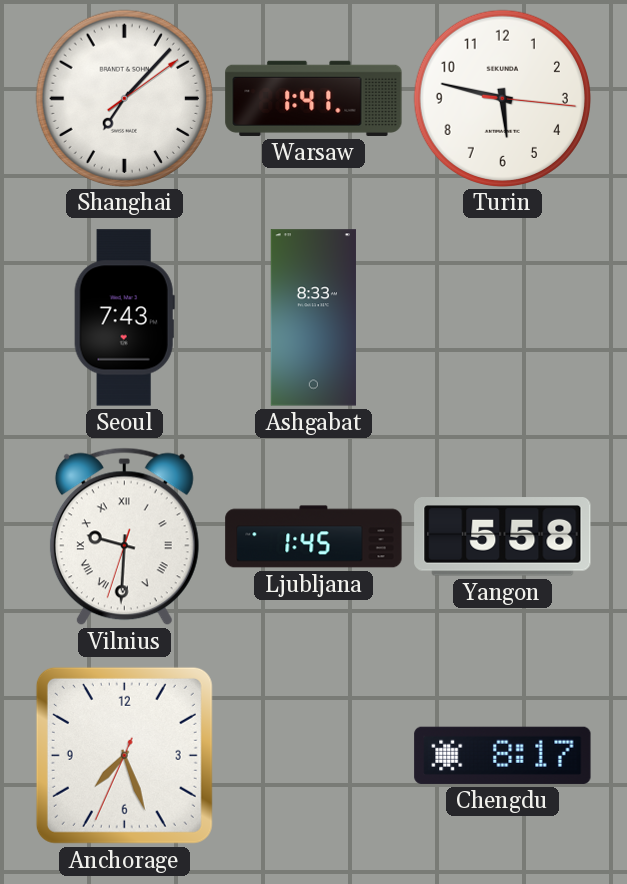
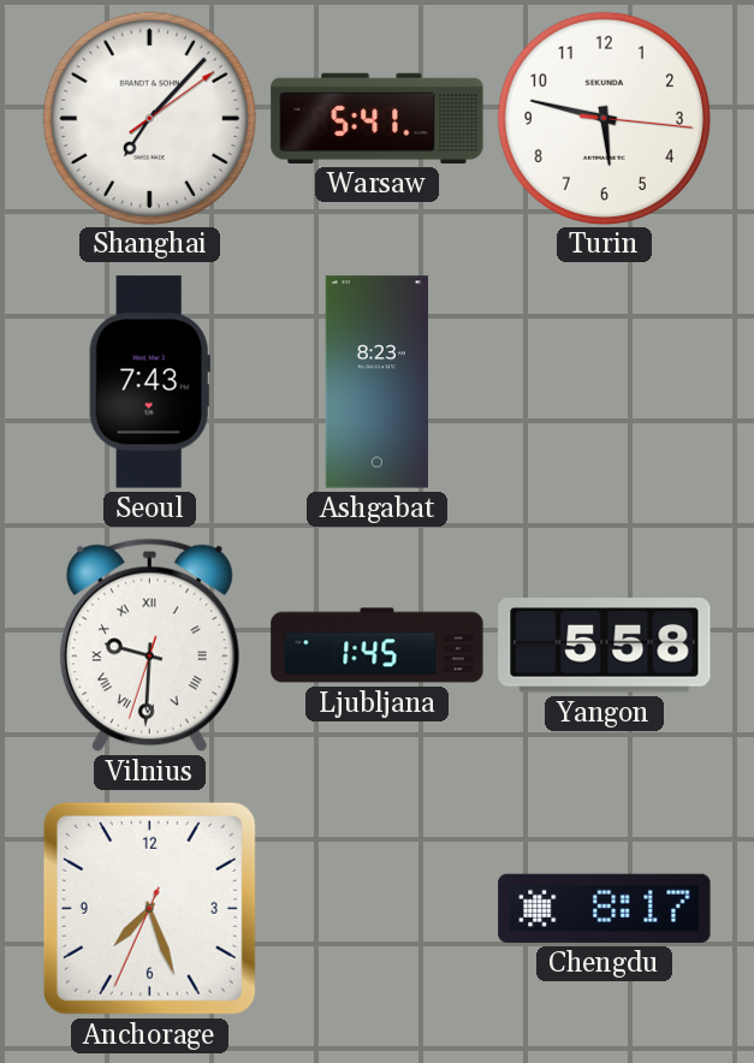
Warsaw: 1:41 -> 5:41 (378, 118)
Ashgabat: 8:33 -> 8:23 (376, 382)
